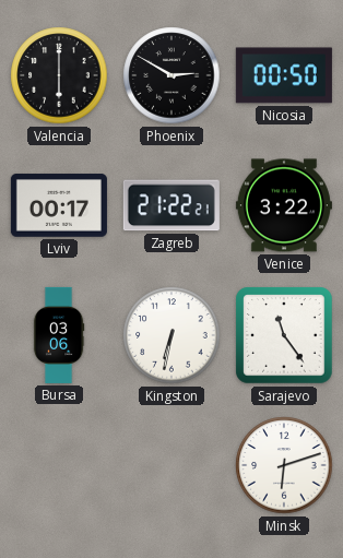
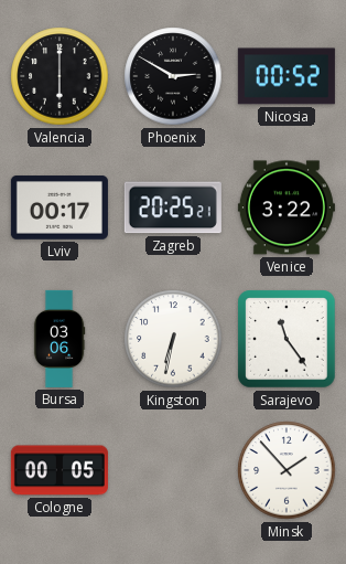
Nicosia: 00:50 -> 00:52 (286, 76)
Zagreb: 21:22 -> 20:25 (173, 207)
Cologne: none -> 00:05 (60, 470)
Minsk: 6:12 -> 1:53 (286, 470)
